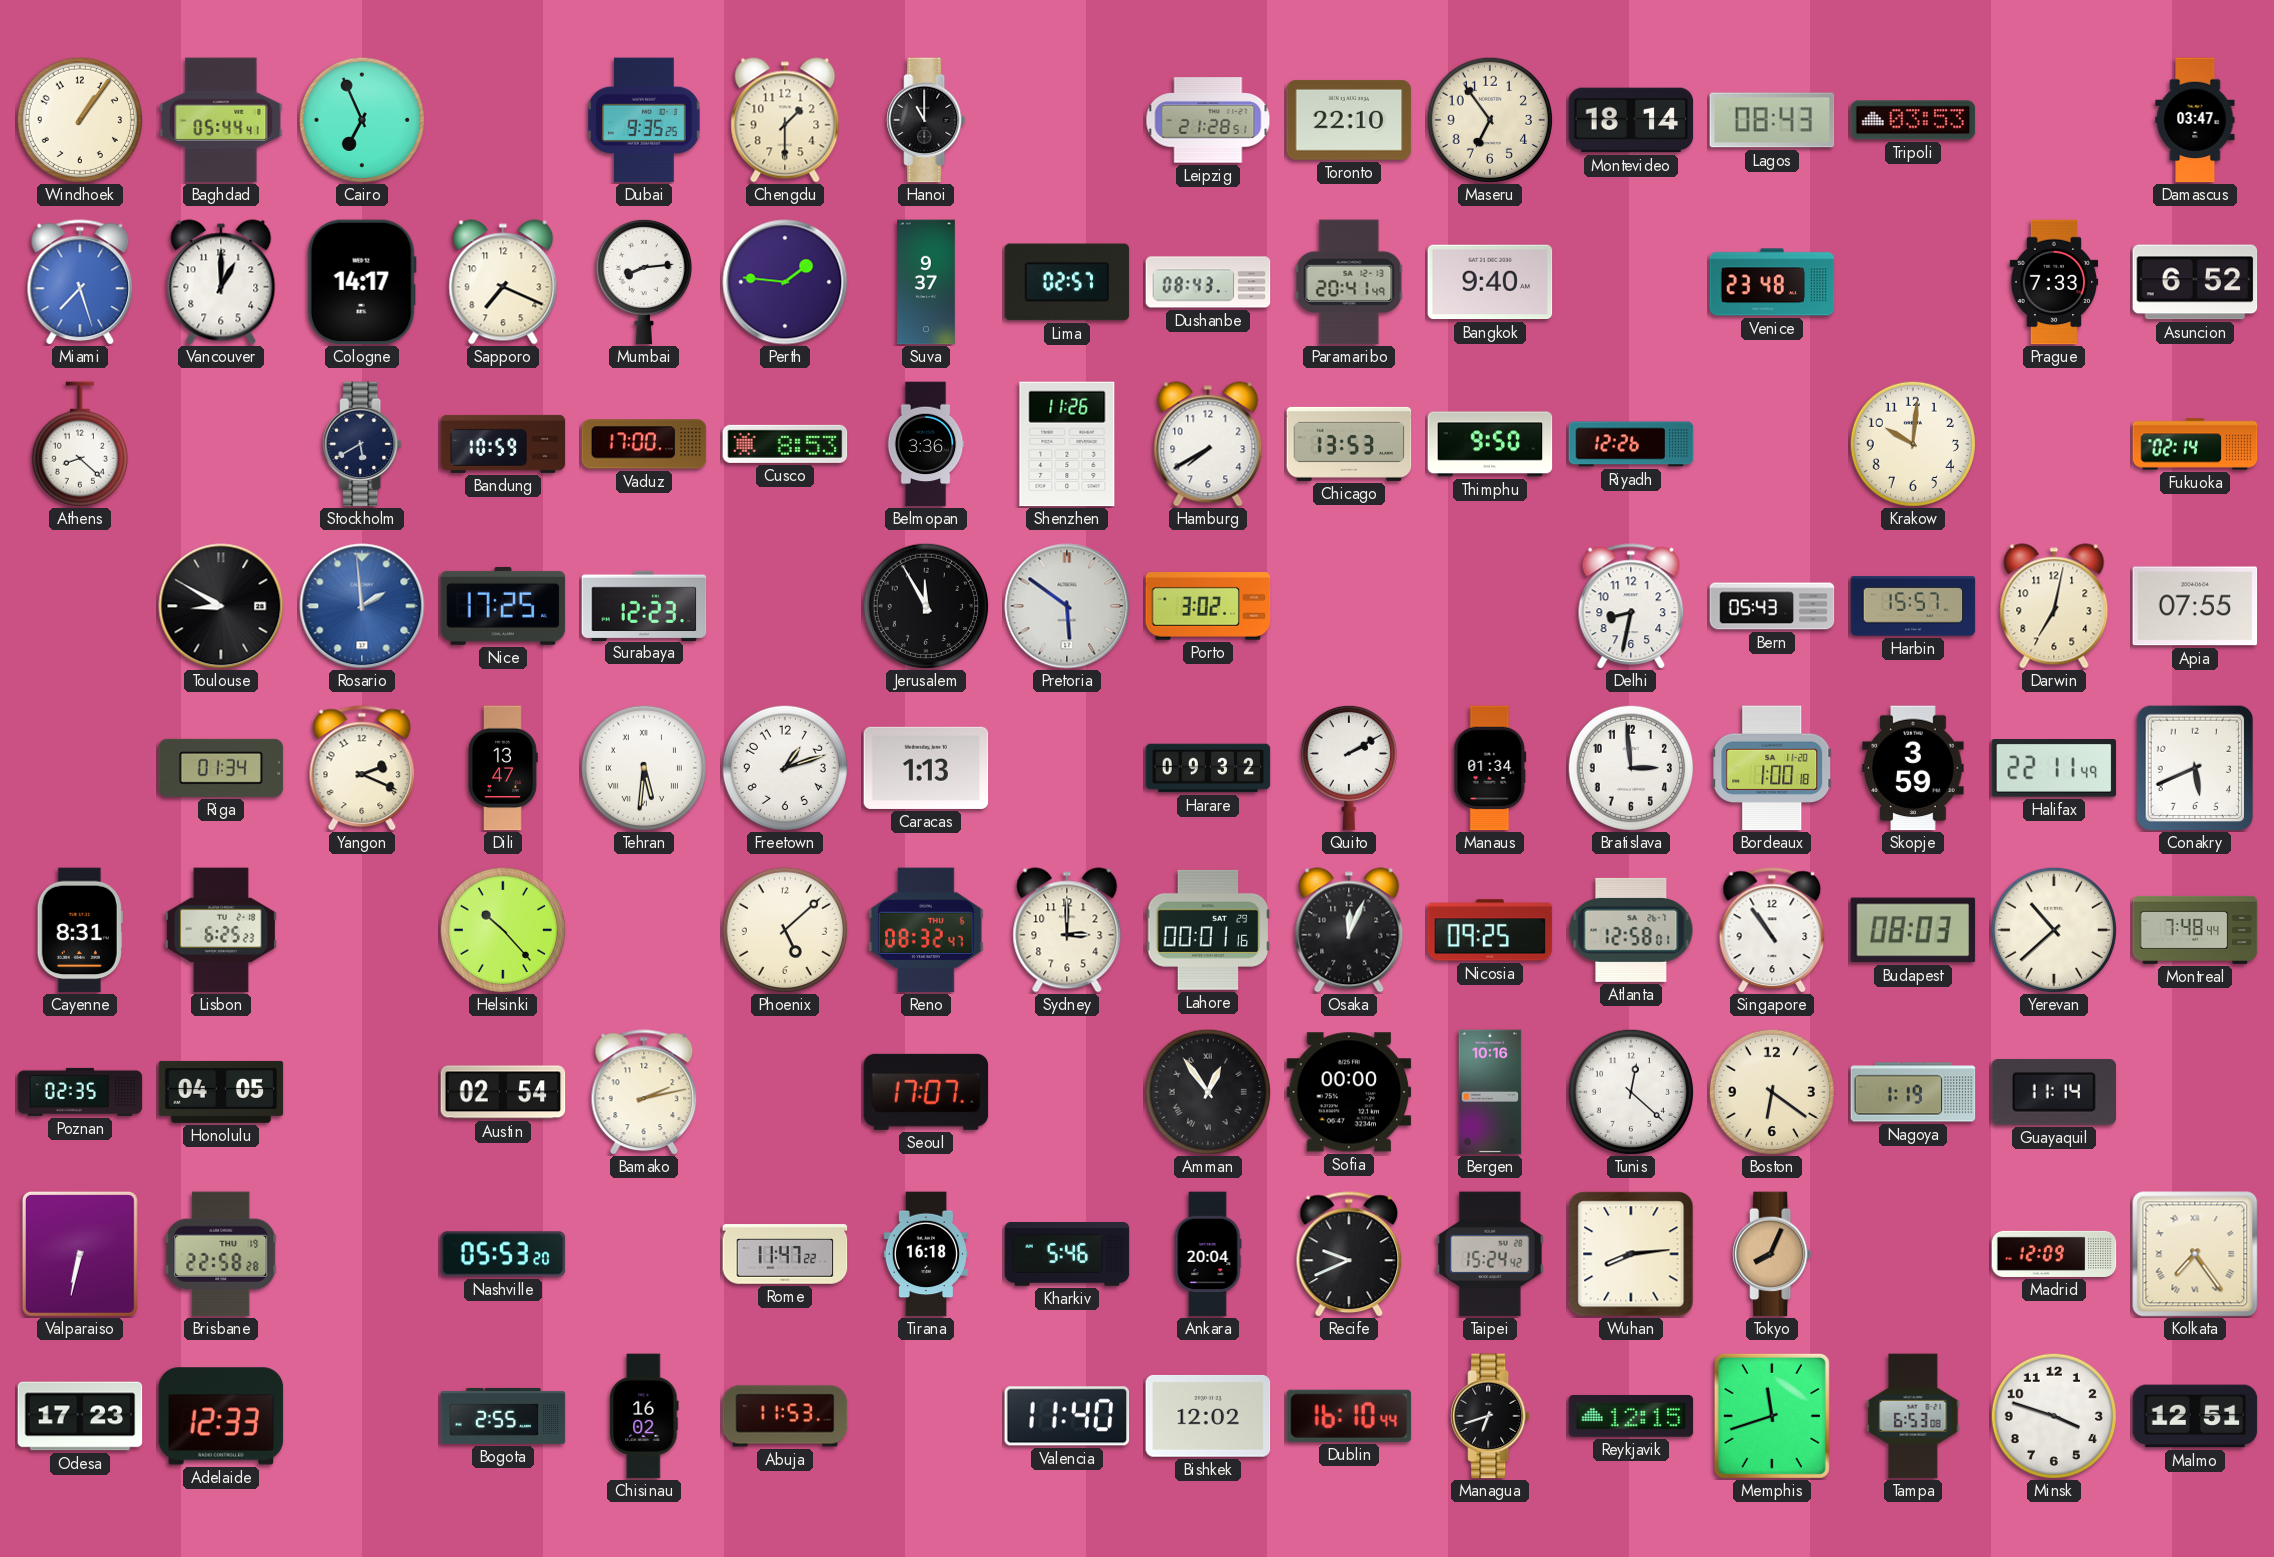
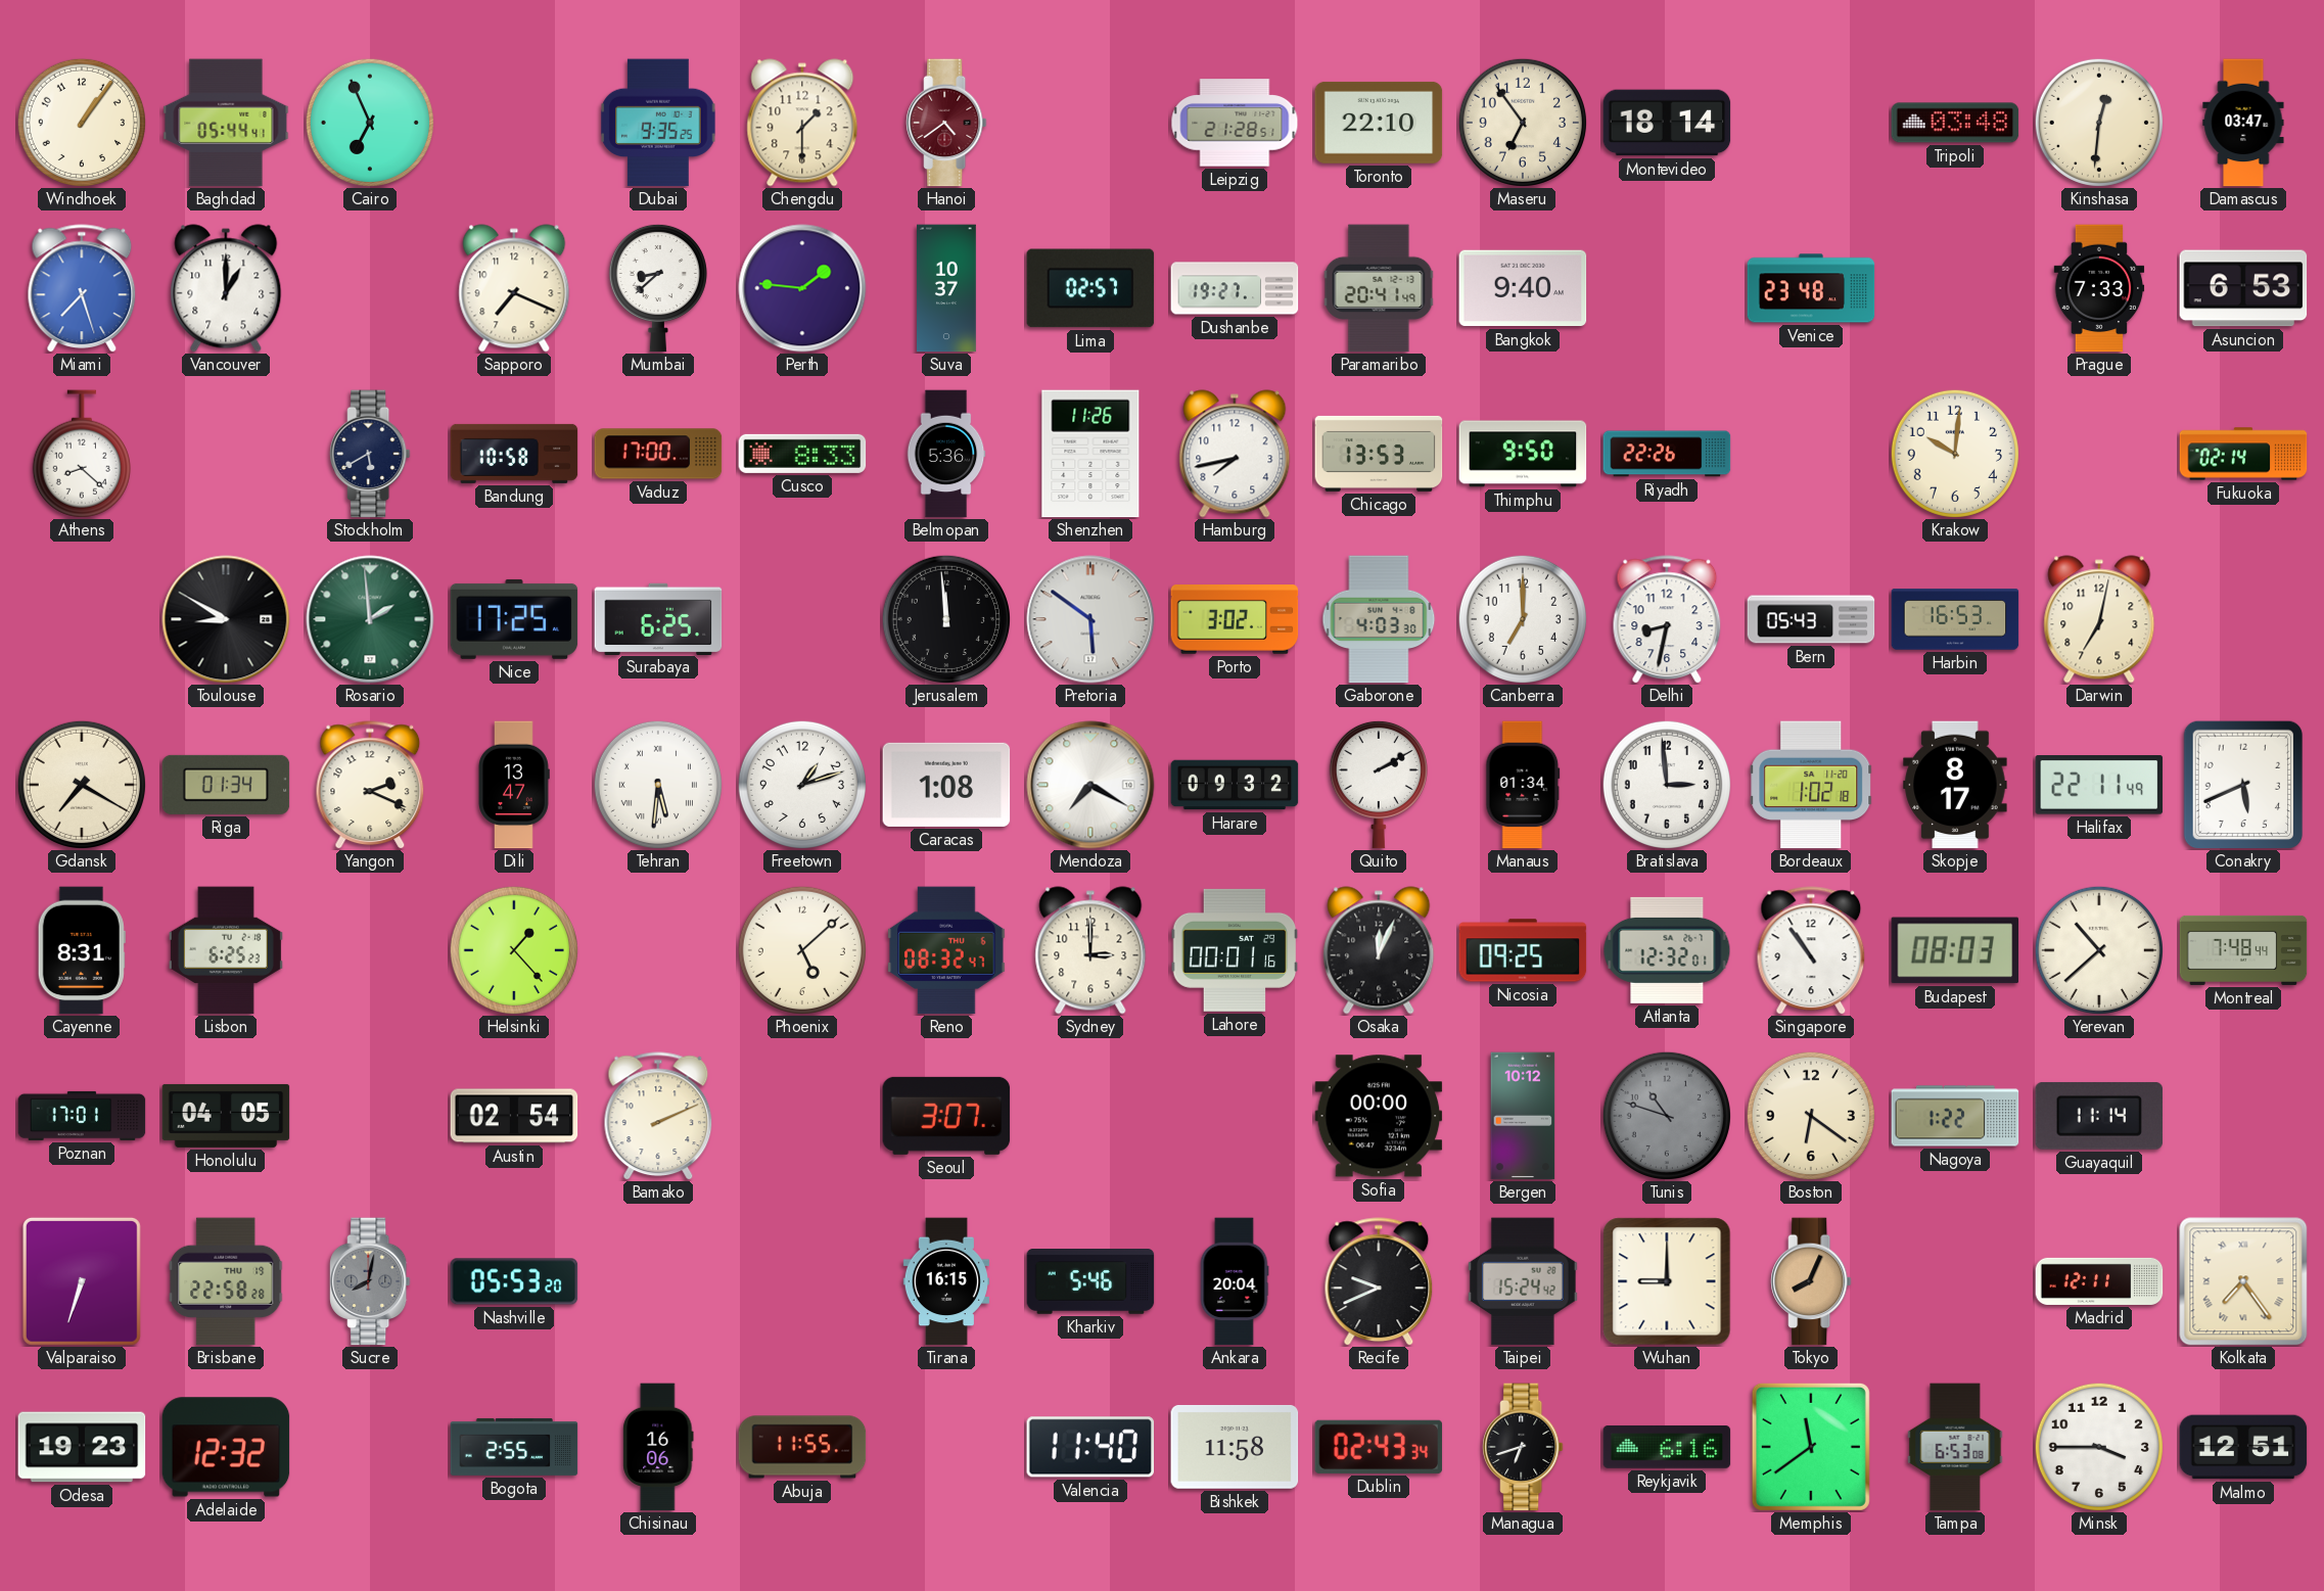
Hanoi: 11:00 -> 4:39 (946, 123)
Hanoi dial: black -> burgundy (946, 123)
Lagos: 08:43 -> none (1772, 120)
Tripoli: 03:53 -> 03:48 (1955, 123)
Kinshasa: none -> 12:31 (2099, 123)
Cologne: 14:17 -> none (362, 282)
Mumbai: 8:14 -> 8:38 (658, 288)
Suva: 9:37 -> 10:37 (947, 288)
Dushanbe: 08:43 -> 19:27 (1235, 288)
Asuncion: 6:52 -> 6:53 (2243, 288)
Bandung: 10:59 -> 10:58 (514, 454)
Cusco: 8:53 -> 8:33 (802, 454)
Belmopan: 3:36 -> 5:36 (946, 454)
Hamburg: 7:40 -> 7:43 (1235, 454)
Riyadh: 12:26 -> 22:26 (1667, 454)
Rosario dial: blue -> green (370, 619)
Surabaya: 12:23 -> 6:25 (658, 618)
Jerusalem: 11:55 -> 11:59 (946, 619)
Gaborone: none -> 4:03 (1379, 619)
Canberra: none -> 7:00 (1523, 619)
Harbin: 15:57 -> 16:53 (1955, 619)
Apia: 07:55 -> none (2195, 606)
Gdansk: none -> 7:20 (82, 785)
Caracas: 1:13 -> 1:08 (946, 785)
Mendoza: none -> 7:20 (1090, 785)
Bordeaux: 1:00 -> 1:02 (1811, 785)
Skopje: 3:59 -> 8:17 (1955, 785)
Helsinki: 10:23 -> 1:23 (514, 950)
Atlanta: 12:58 -> 12:32 (1667, 950)
Poznan: 02:35 -> 17:01 (82, 1116)
Bamako: 2:13 -> 2:11 (658, 1116)
Seoul: 17:07 -> 3:07 (946, 1116)
Amman: 12:54 -> none (1208, 1092)
Bergen: 10:16 -> 10:12 (1523, 1116)
Tunis: 12:22 -> 10:48 (1667, 1116)
Tunis dial: white -> grey (1667, 1116)
Nagoya: 1:19 -> 1:22 (1955, 1116)
Valparaiso: 6:32 -> 6:33 (82, 1281)
Sucre: none -> 8:02 (370, 1281)
Rome: 11:47 -> none (785, 1254)
Tirana: 16:18 -> 16:15 (946, 1281)
Wuhan: 8:14 -> 9:00 (1667, 1281)
Madrid: 12:09 -> 12:11 (2099, 1281)
Odesa: 17:23 -> 19:23 (82, 1447)
Adelaide: 12:33 -> 12:32 (226, 1447)
Chisinau: 16:02 -> 16:06 (658, 1447)
Abuja: 11:53 -> 11:55 (802, 1447)
Bishkek: 12:02 -> 11:58 (1235, 1447)
Dublin: 16:10 -> 02:43 (1379, 1447)
Reykjavik: 12:15 -> 6:16 (1667, 1447)
Memphis: 11:42 -> 11:39 (1811, 1447)
Minsk: 3:48 -> 3:45 (2099, 1447)
